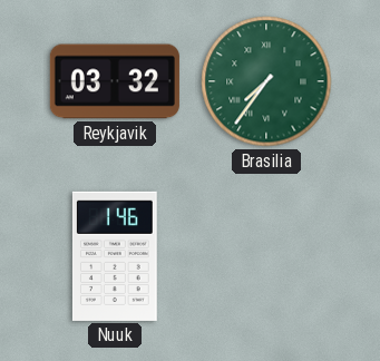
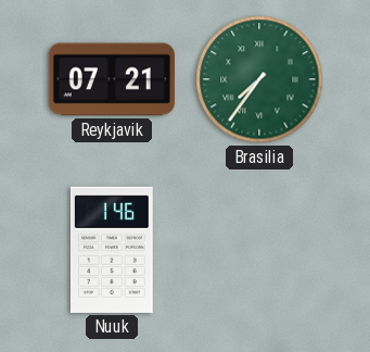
Reykjavik: 03:32 -> 07:21 (112, 79)
